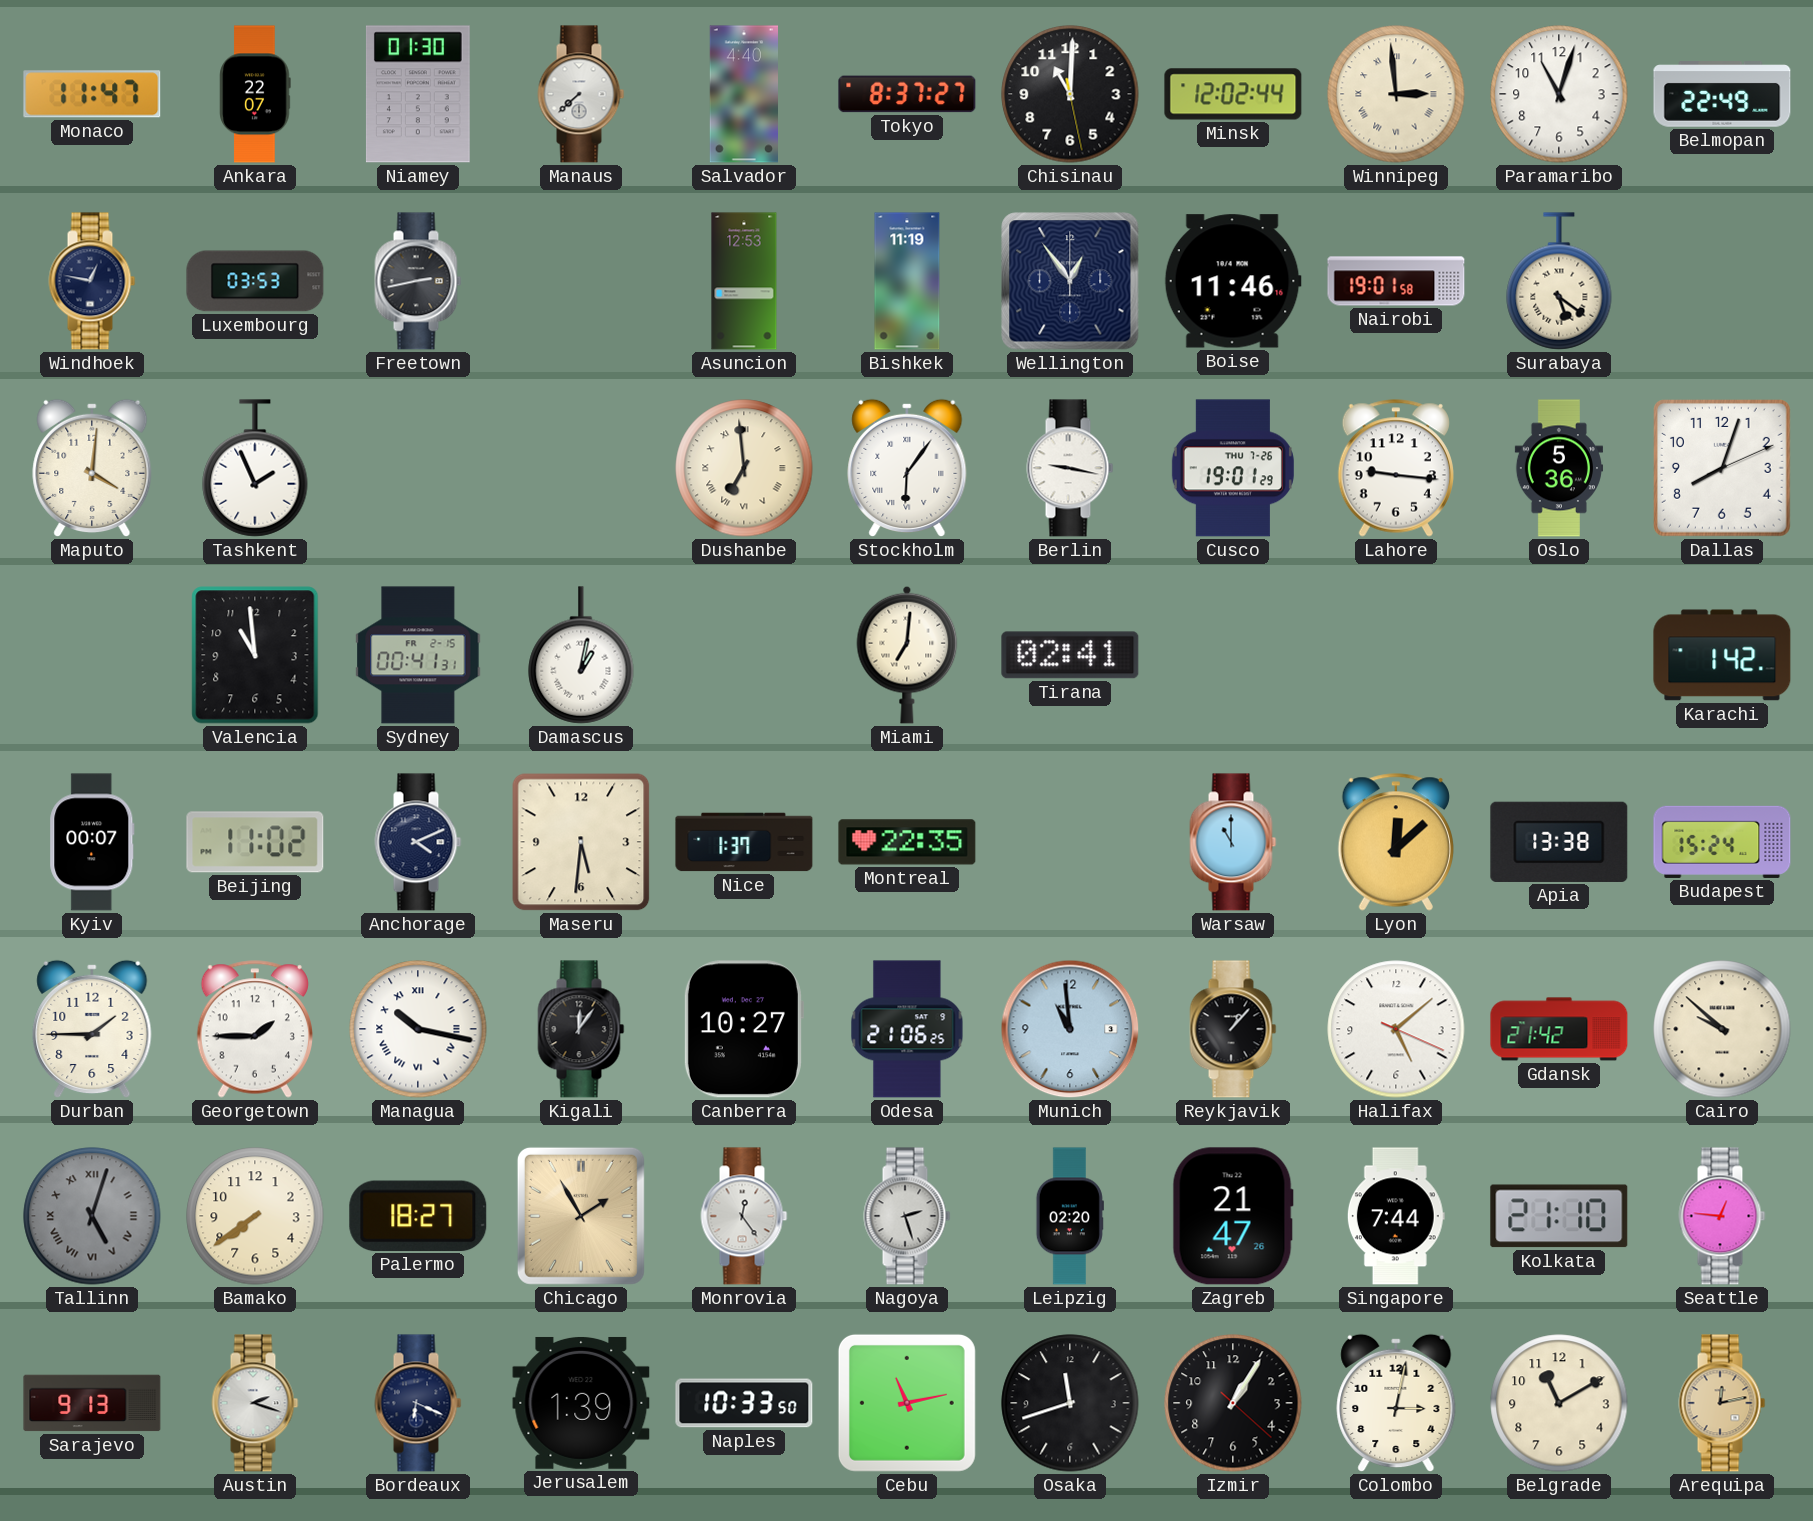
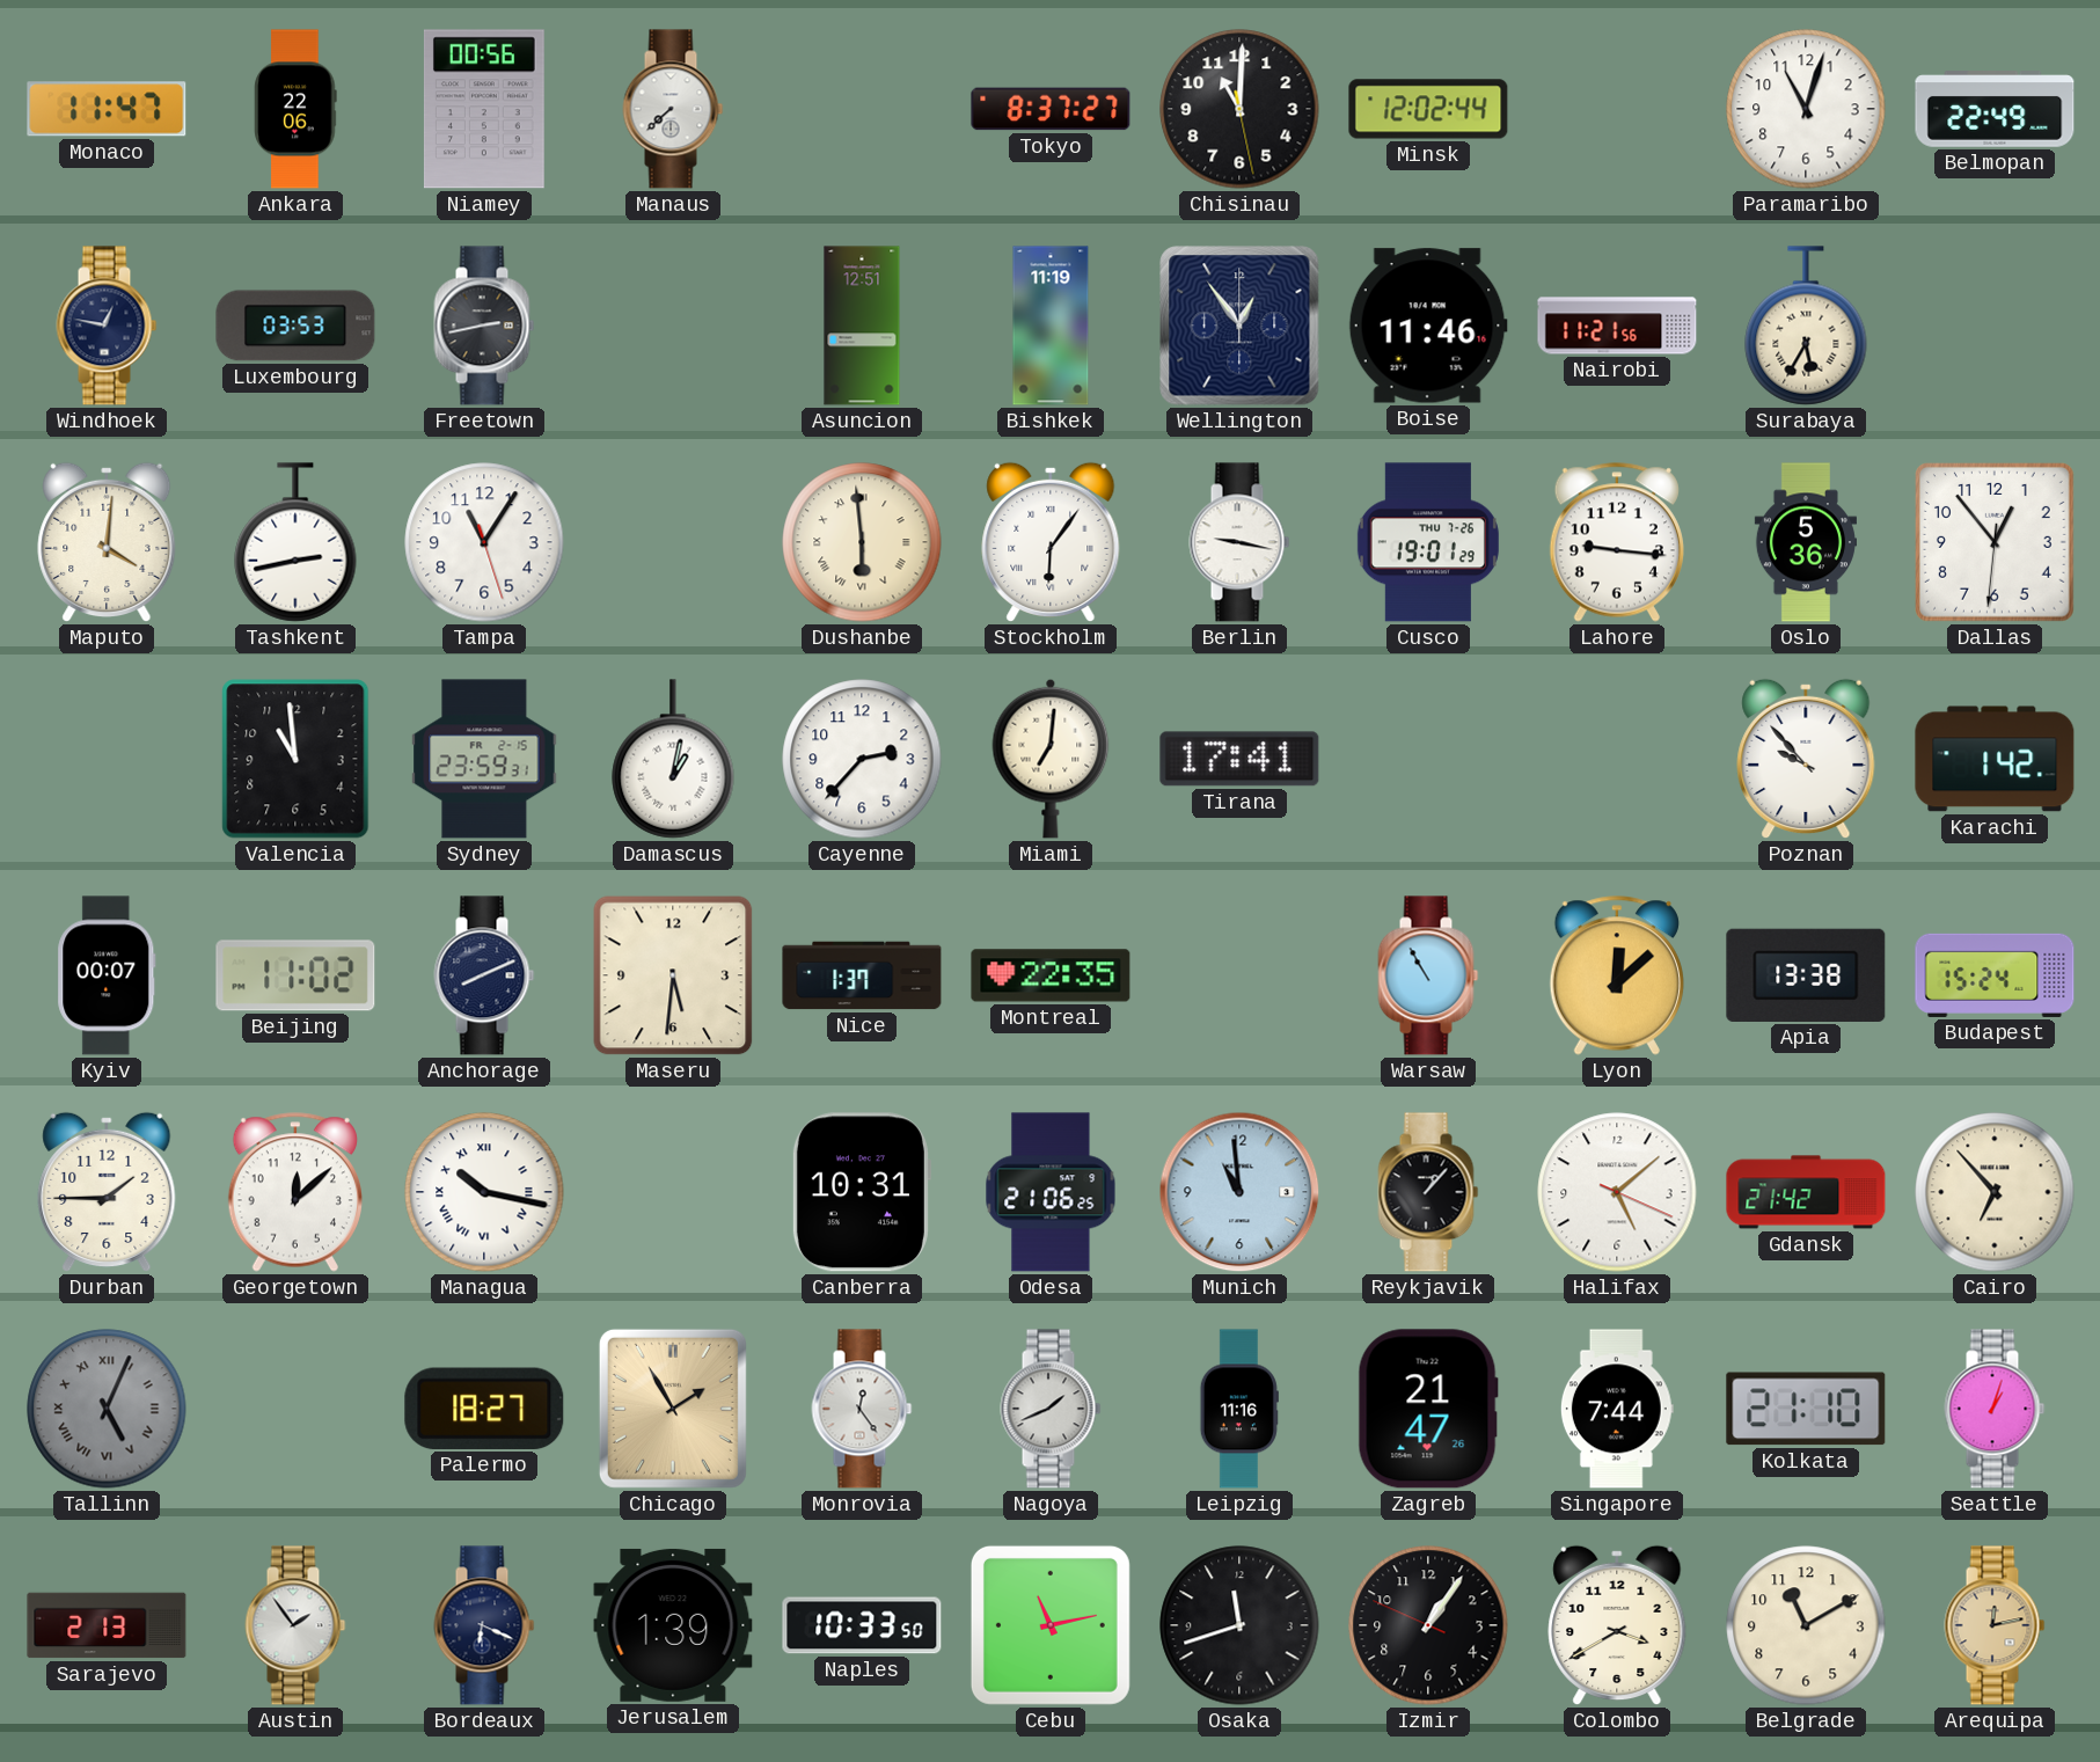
Ankara: 22:07 -> 22:06 (295, 109)
Niamey: 01:30 -> 00:56 (484, 109)
Salvador: 4:40 -> none (743, 94)
Winnipeg: 2:59 -> none (1396, 94)
Asuncion: 12:53 -> 12:51 (862, 326)
Nairobi: 19:01 -> 11:21 (1617, 326)
Surabaya: 5:21 -> 5:35 (1806, 326)
Tashkent: 1:56 -> 2:43 (295, 542)
Tampa: none -> 11:05 (484, 542)
Dushanbe: 6:59 -> 5:59 (862, 542)
Dallas: 8:03 -> 12:53 (1996, 543)
Sydney: 00:41 -> 23:59 (484, 759)
Cayenne: none -> 2:37 (862, 759)
Tirana: 02:41 -> 17:41 (1239, 759)
Poznan: none -> 9:53 (1806, 759)
Anchorage: 4:11 -> 8:11 (484, 975)
Warsaw: 11:00 -> 10:55 (1428, 975)
Georgetown: 1:45 -> 12:08 (295, 1192)
Kigali: 12:06 -> none (581, 1029)
Canberra: 10:27 -> 10:31 (861, 1192)
Cairo: 9:52 -> 6:53 (1995, 1192)
Tallinn: 5:03 -> 5:04 (107, 1409)
Bamako: 7:39 -> none (255, 1216)
Nagoya: 2:27 -> 1:41 (1051, 1409)
Leipzig: 02:20 -> 11:16 (1239, 1409)
Seattle: 12:46 -> 1:03 (1995, 1409)
Sarajevo: 9:13 -> 2:13 (107, 1625)
Austin: 2:18 -> 1:54 (295, 1625)
Izmir: 1:05:22 -> 1:05:49 (1428, 1625)
Colombo: 3:02 -> 3:40 (1617, 1625)
